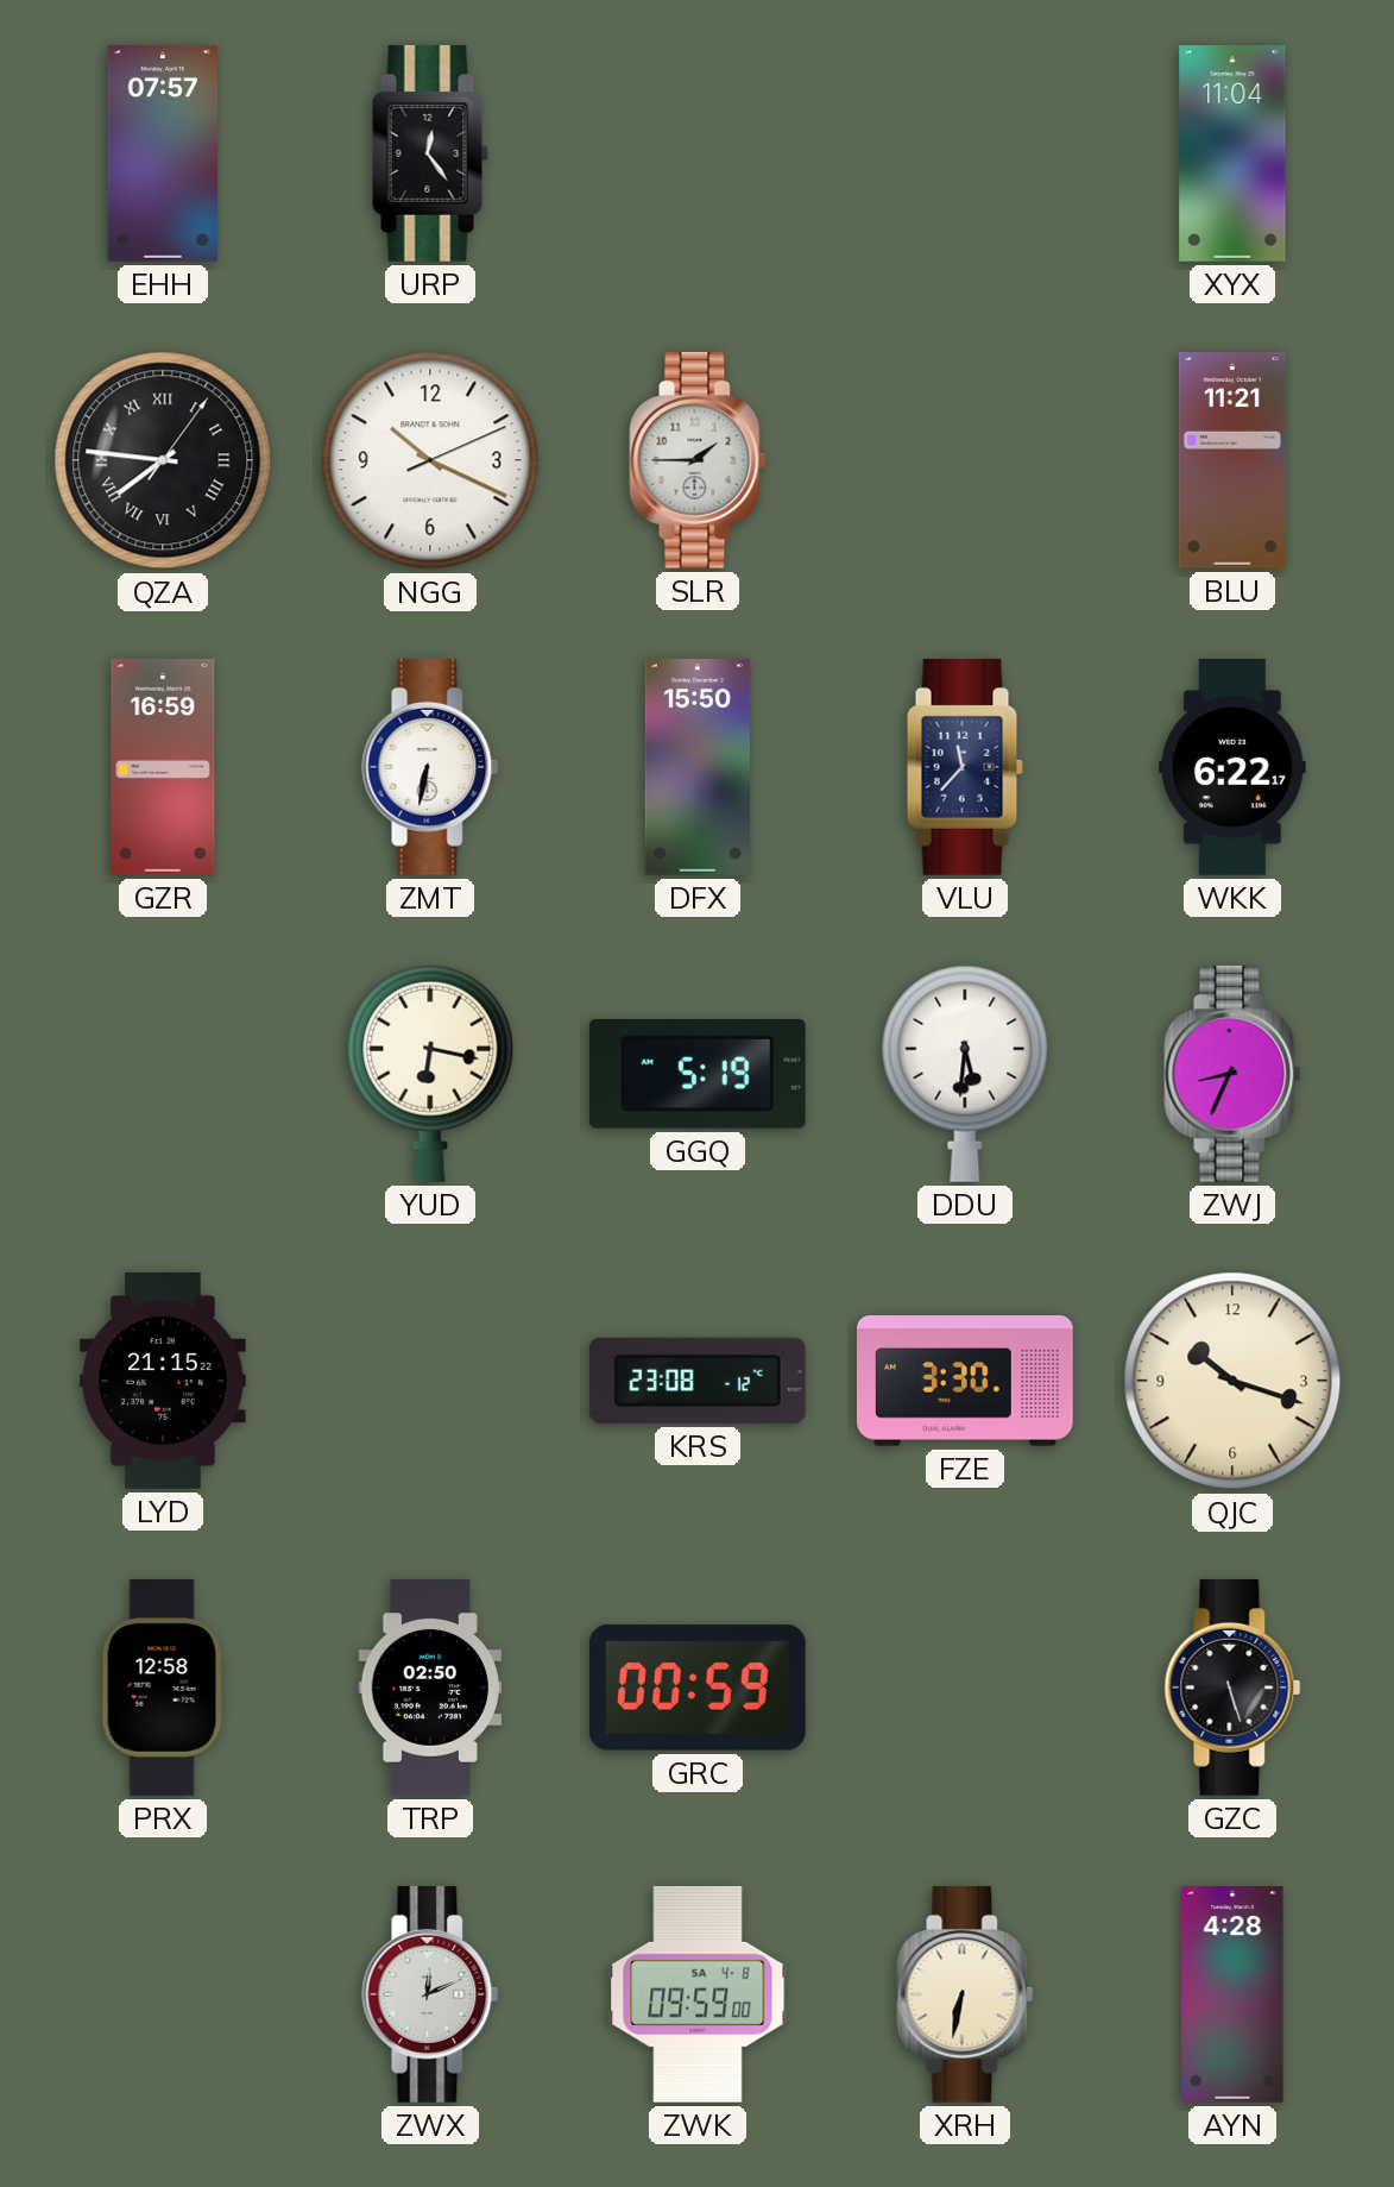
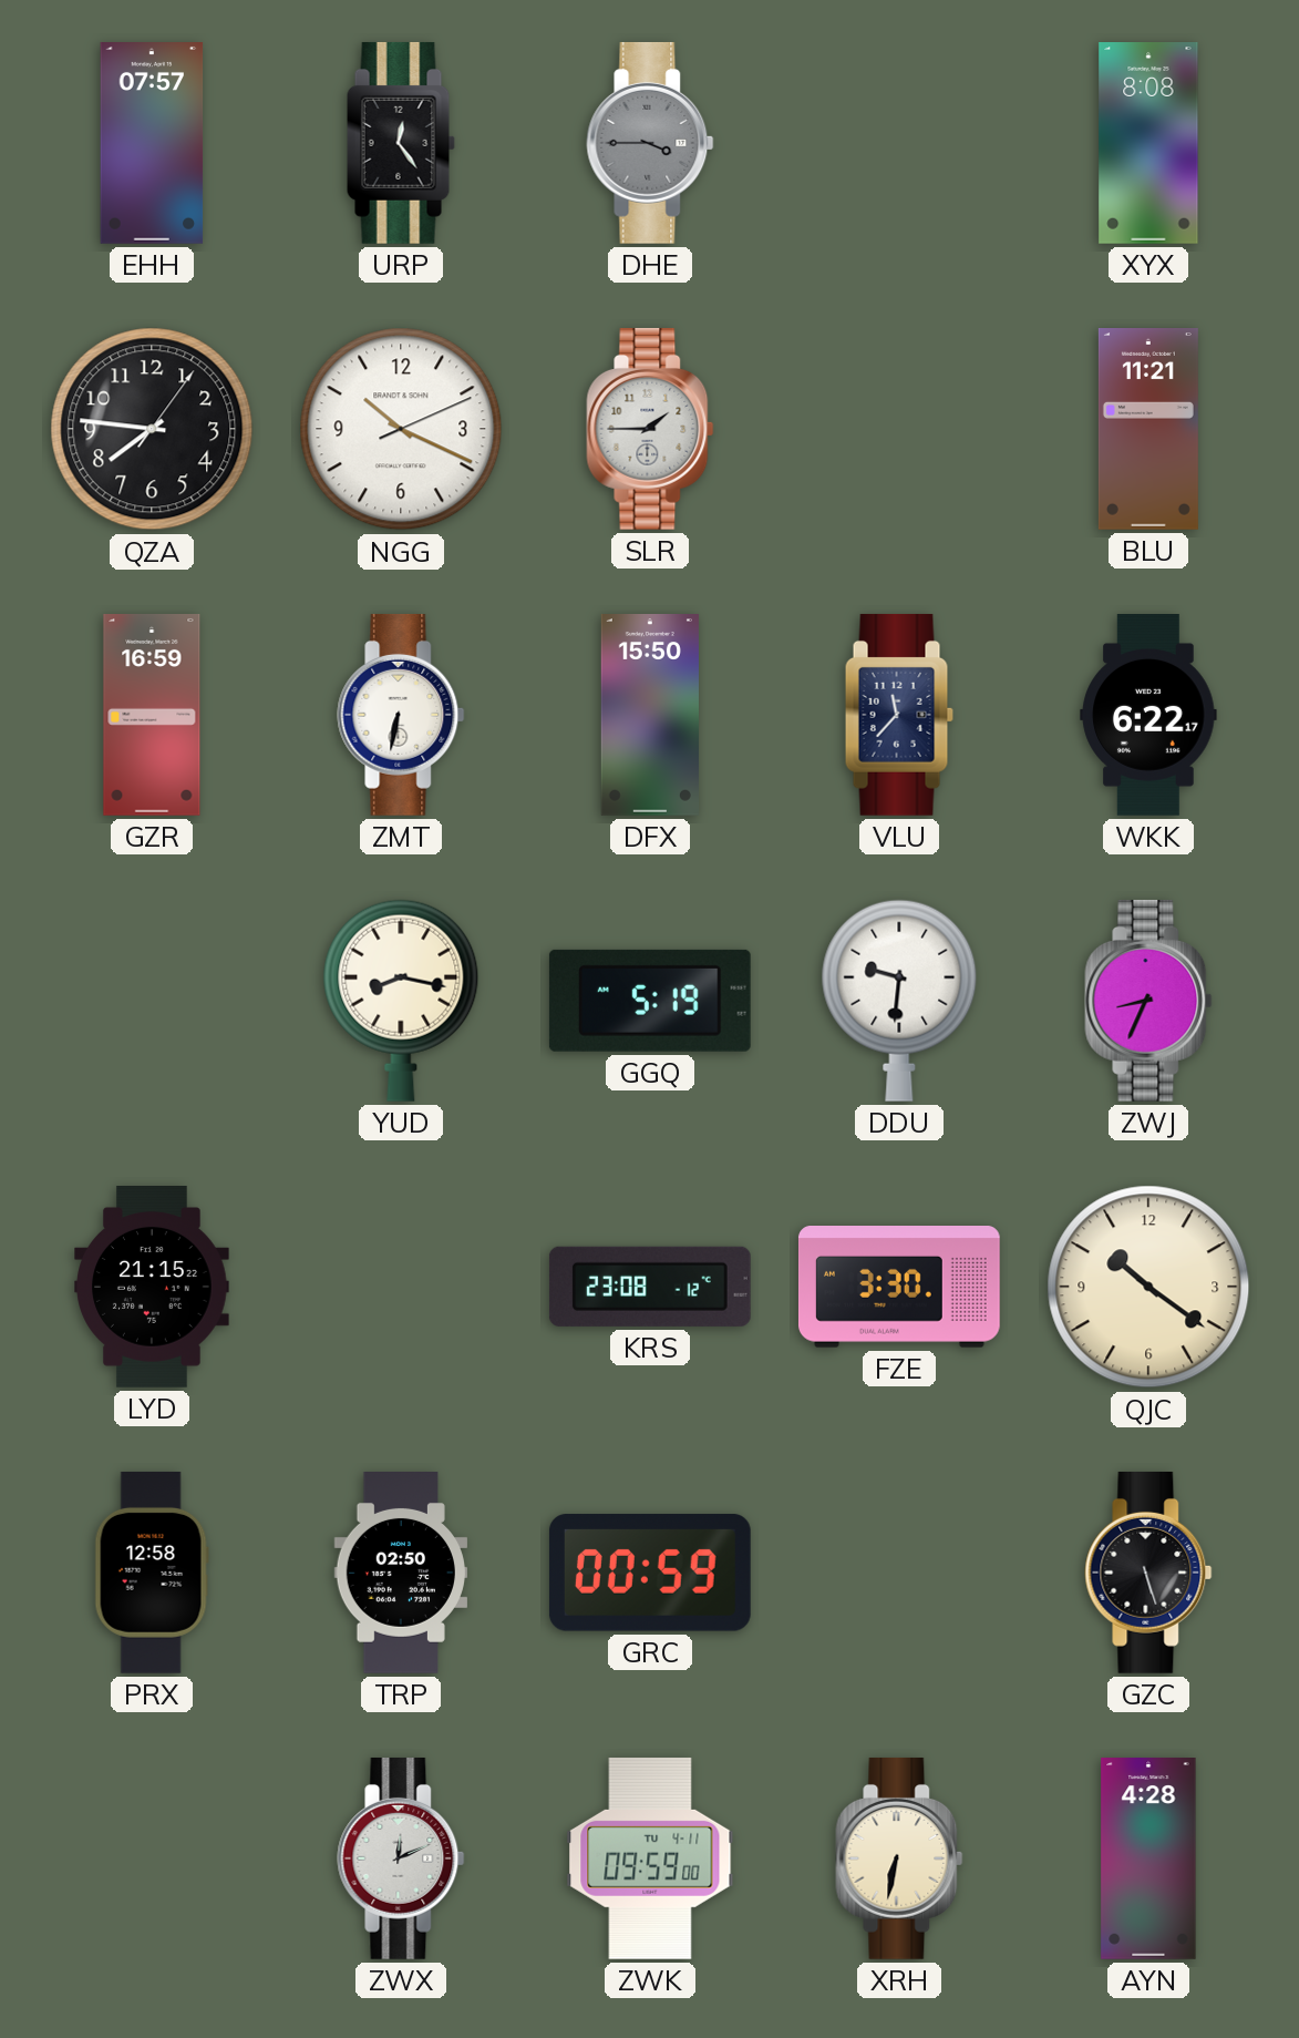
DHE: none -> 3:45 (650, 143)
XYX: 11:04 -> 8:08 (1148, 144)
QZA numerals: Roman -> Arabic (152, 429)
YUD: 6:17 -> 8:17 (401, 1001)
DDU: 5:31 -> 9:31 (899, 1001)
QJC: 10:18 -> 10:21 (1148, 1287)
ZWK date: SA 4-8 -> TU 4-11 (650, 1858)
